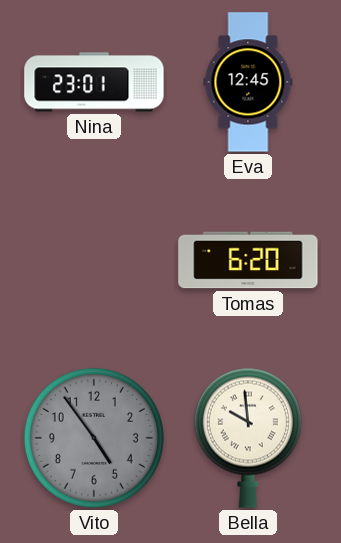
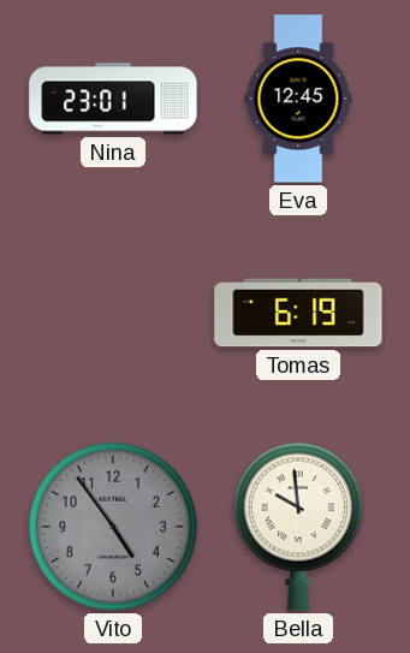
Tomas: 6:20 -> 6:19 (298, 313)
